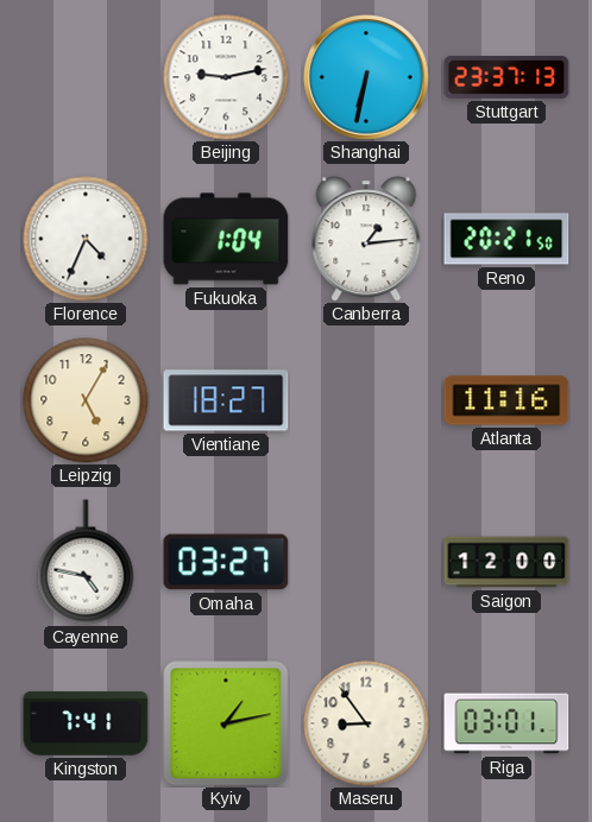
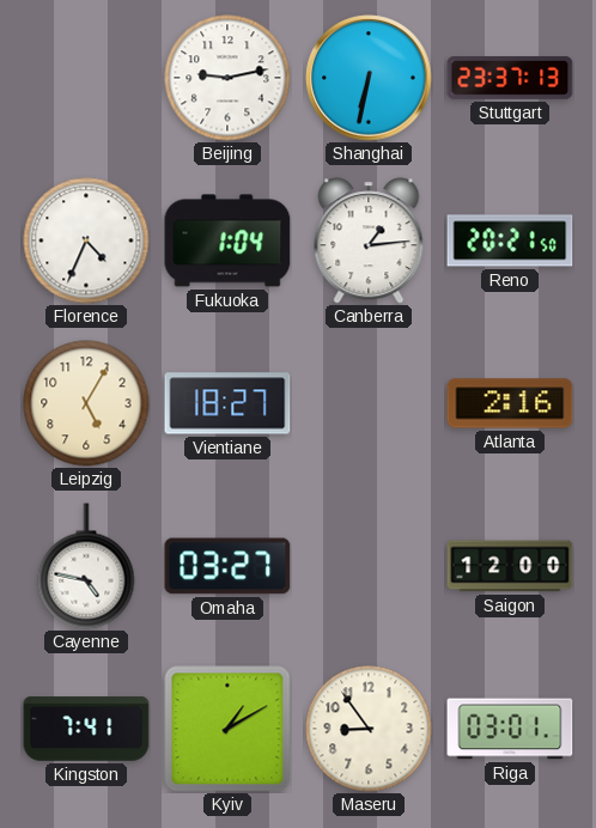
Atlanta: 11:16 -> 2:16 (510, 403)
Kyiv: 1:13 -> 1:10 (227, 729)
